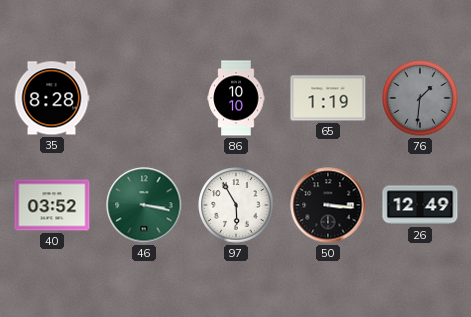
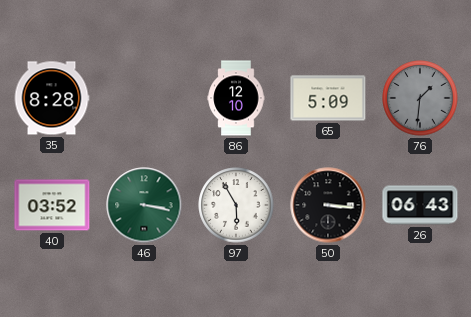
86: 10:10 -> 12:10 (236, 98)
65: 1:19 -> 5:09 (328, 98)
26: 12:49 -> 06:43 (420, 205)
